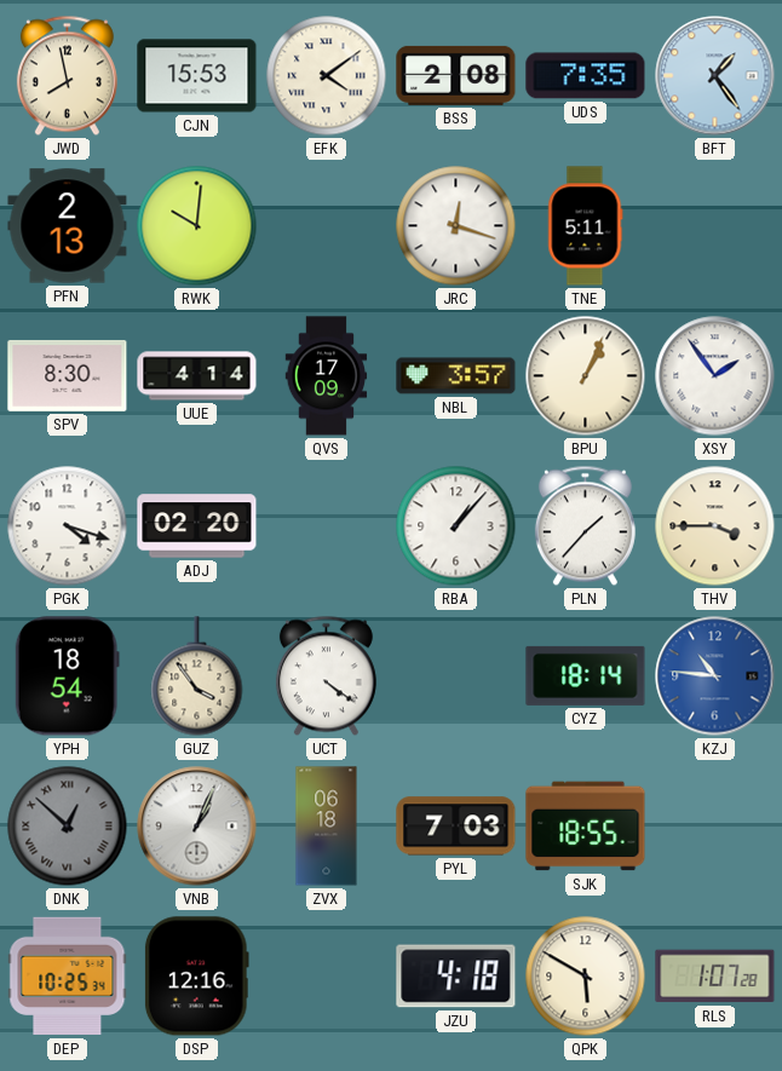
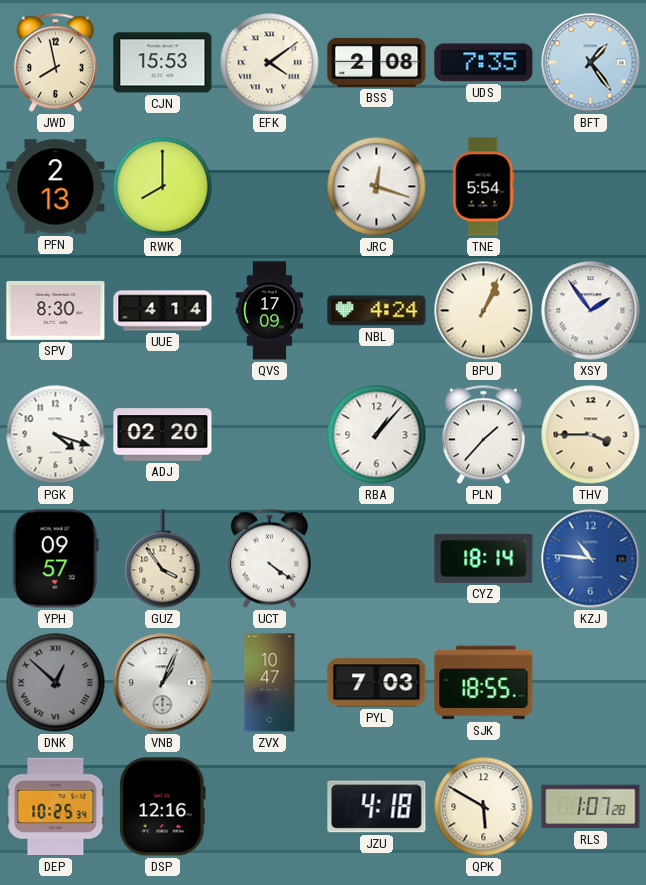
RWK: 10:01 -> 8:00 (163, 187)
TNE: 5:11 -> 5:54 (484, 187)
NBL: 3:57 -> 4:24 (377, 311)
YPH: 18:54 -> 09:57 (55, 559)
ZVX: 06:18 -> 10:47 (270, 683)
